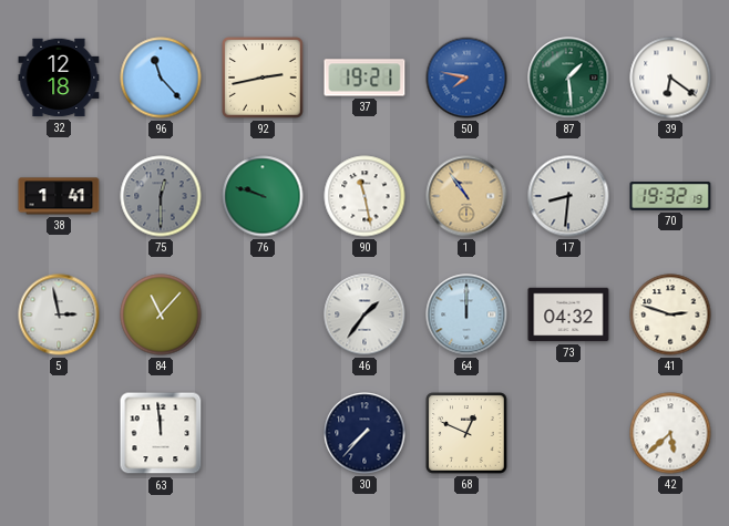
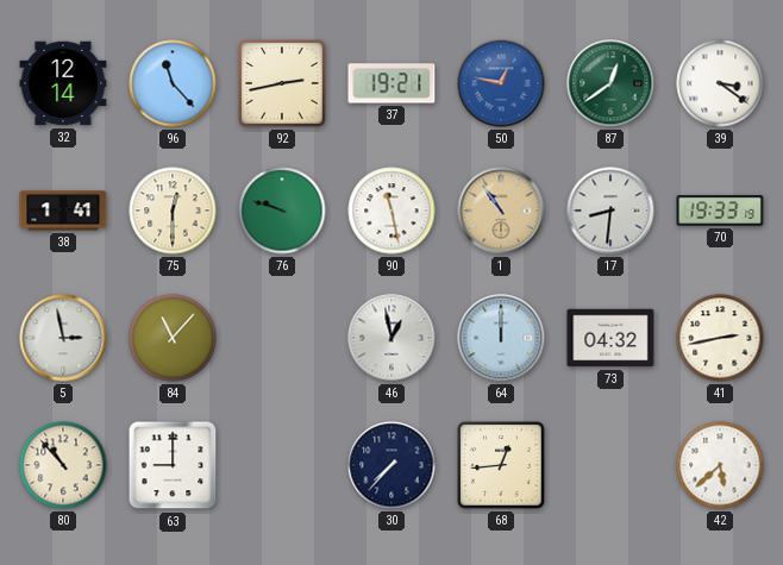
32: 12:18 -> 12:14 (63, 83)
50: 7:47 -> 12:47 (501, 83)
87: 1:29 -> 12:39 (610, 83)
39: 6:21 -> 3:21 (720, 83)
75 dial: grey -> cream (173, 211)
70: 19:32 -> 19:33 (720, 211)
46: 1:36 -> 12:58 (391, 338)
41: 2:48 -> 2:43 (720, 338)
80: none -> 10:53 (63, 465)
63: 11:59 -> 9:00 (173, 465)
68: 12:49 -> 12:44 (501, 465)
